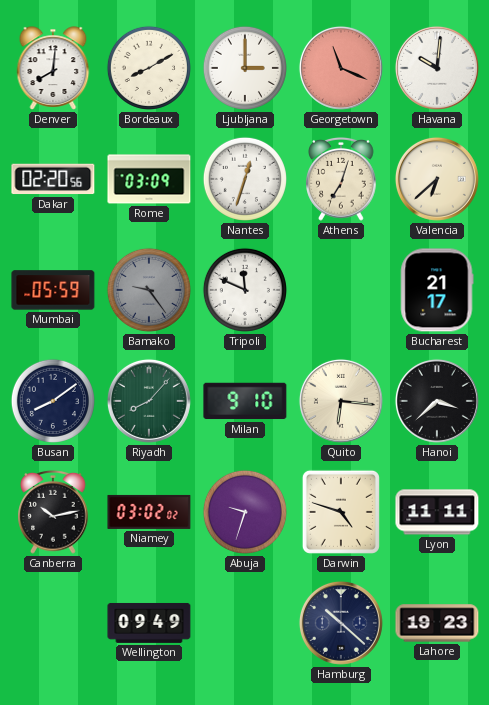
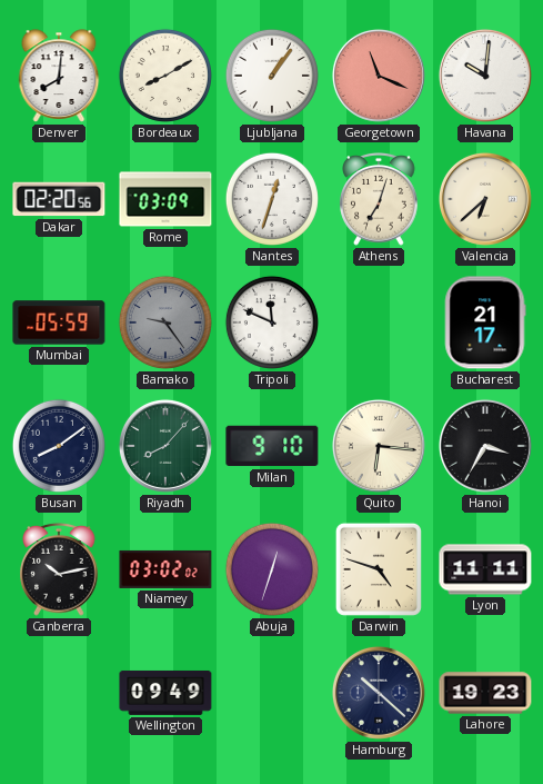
Ljubljana: 3:00 -> 1:06 (272, 76)
Hanoi: 3:38 -> 3:35 (485, 446)
Abuja: 9:33 -> 12:33 (272, 569)
